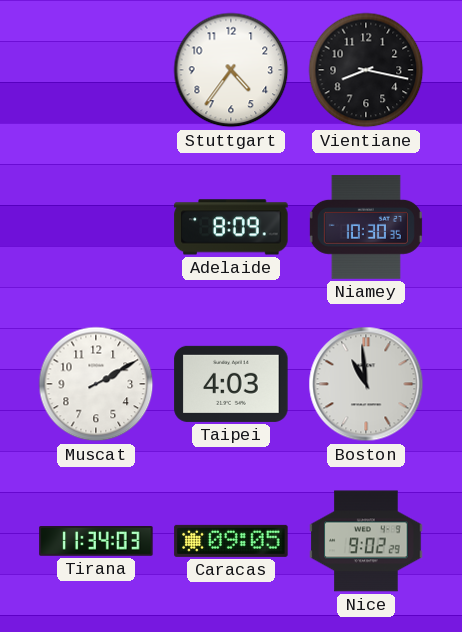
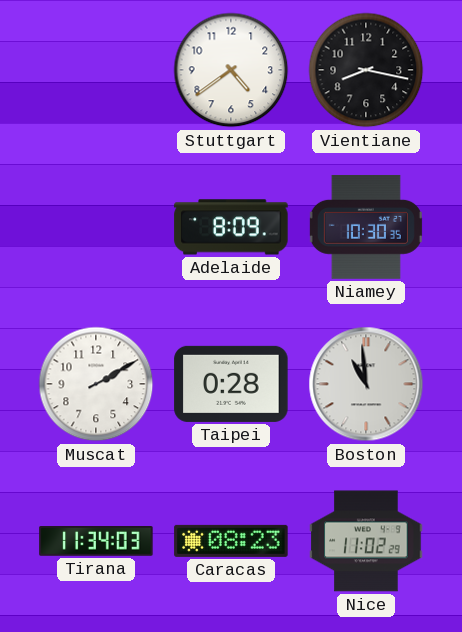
Stuttgart: 4:36 -> 4:39 (231, 70)
Taipei: 4:03 -> 0:28 (231, 384)
Caracas: 09:05 -> 08:23 (231, 541)
Nice: 9:02 -> 11:02 (366, 541)
